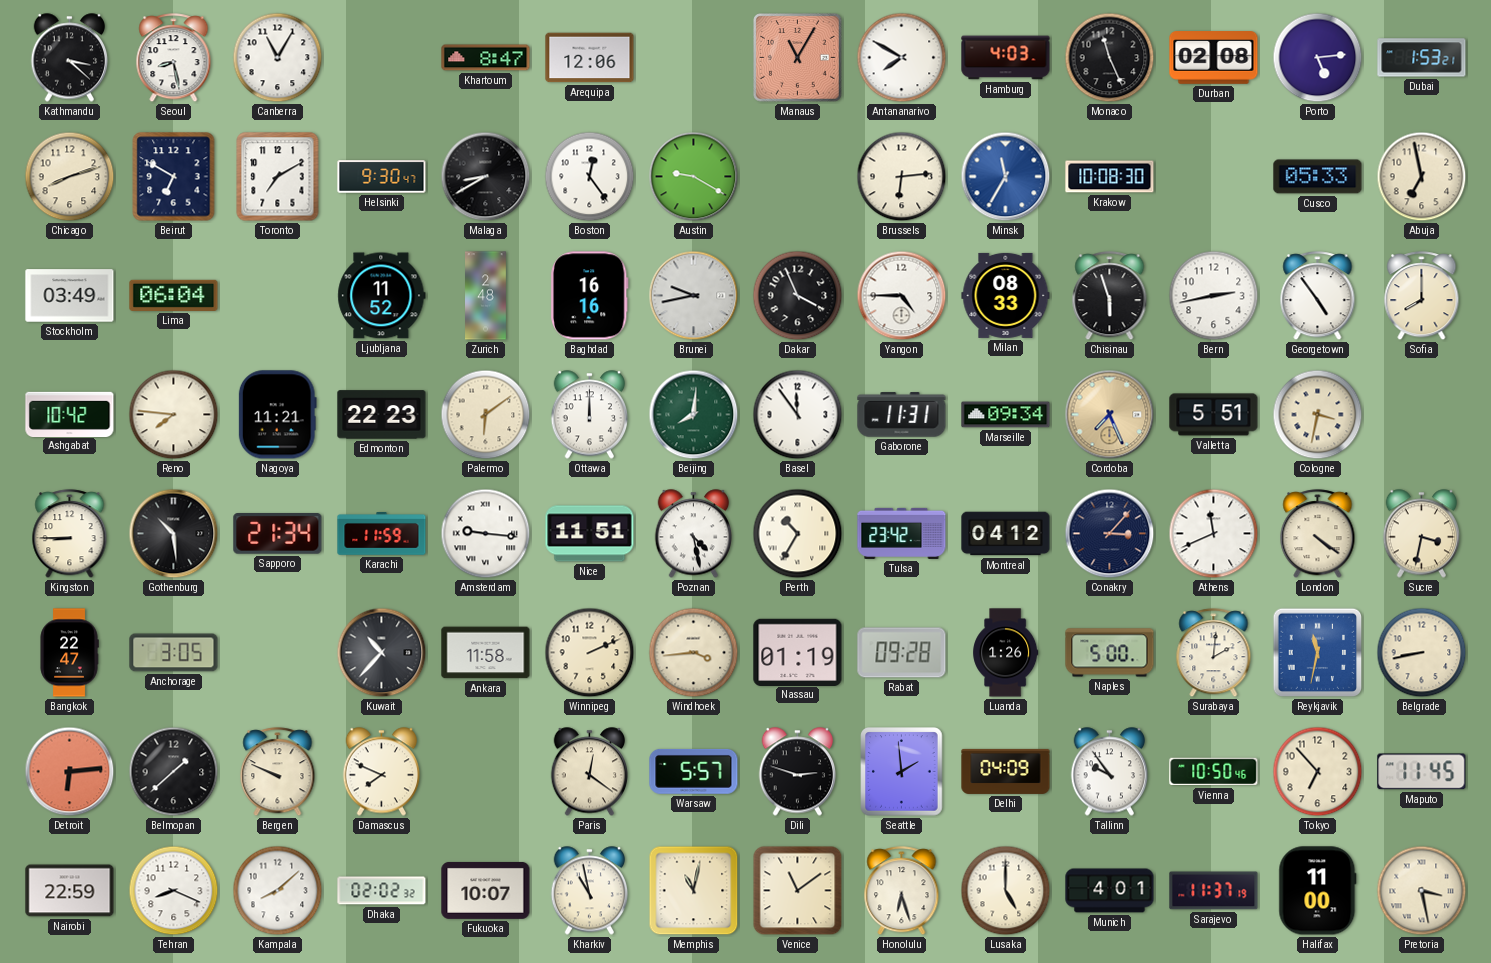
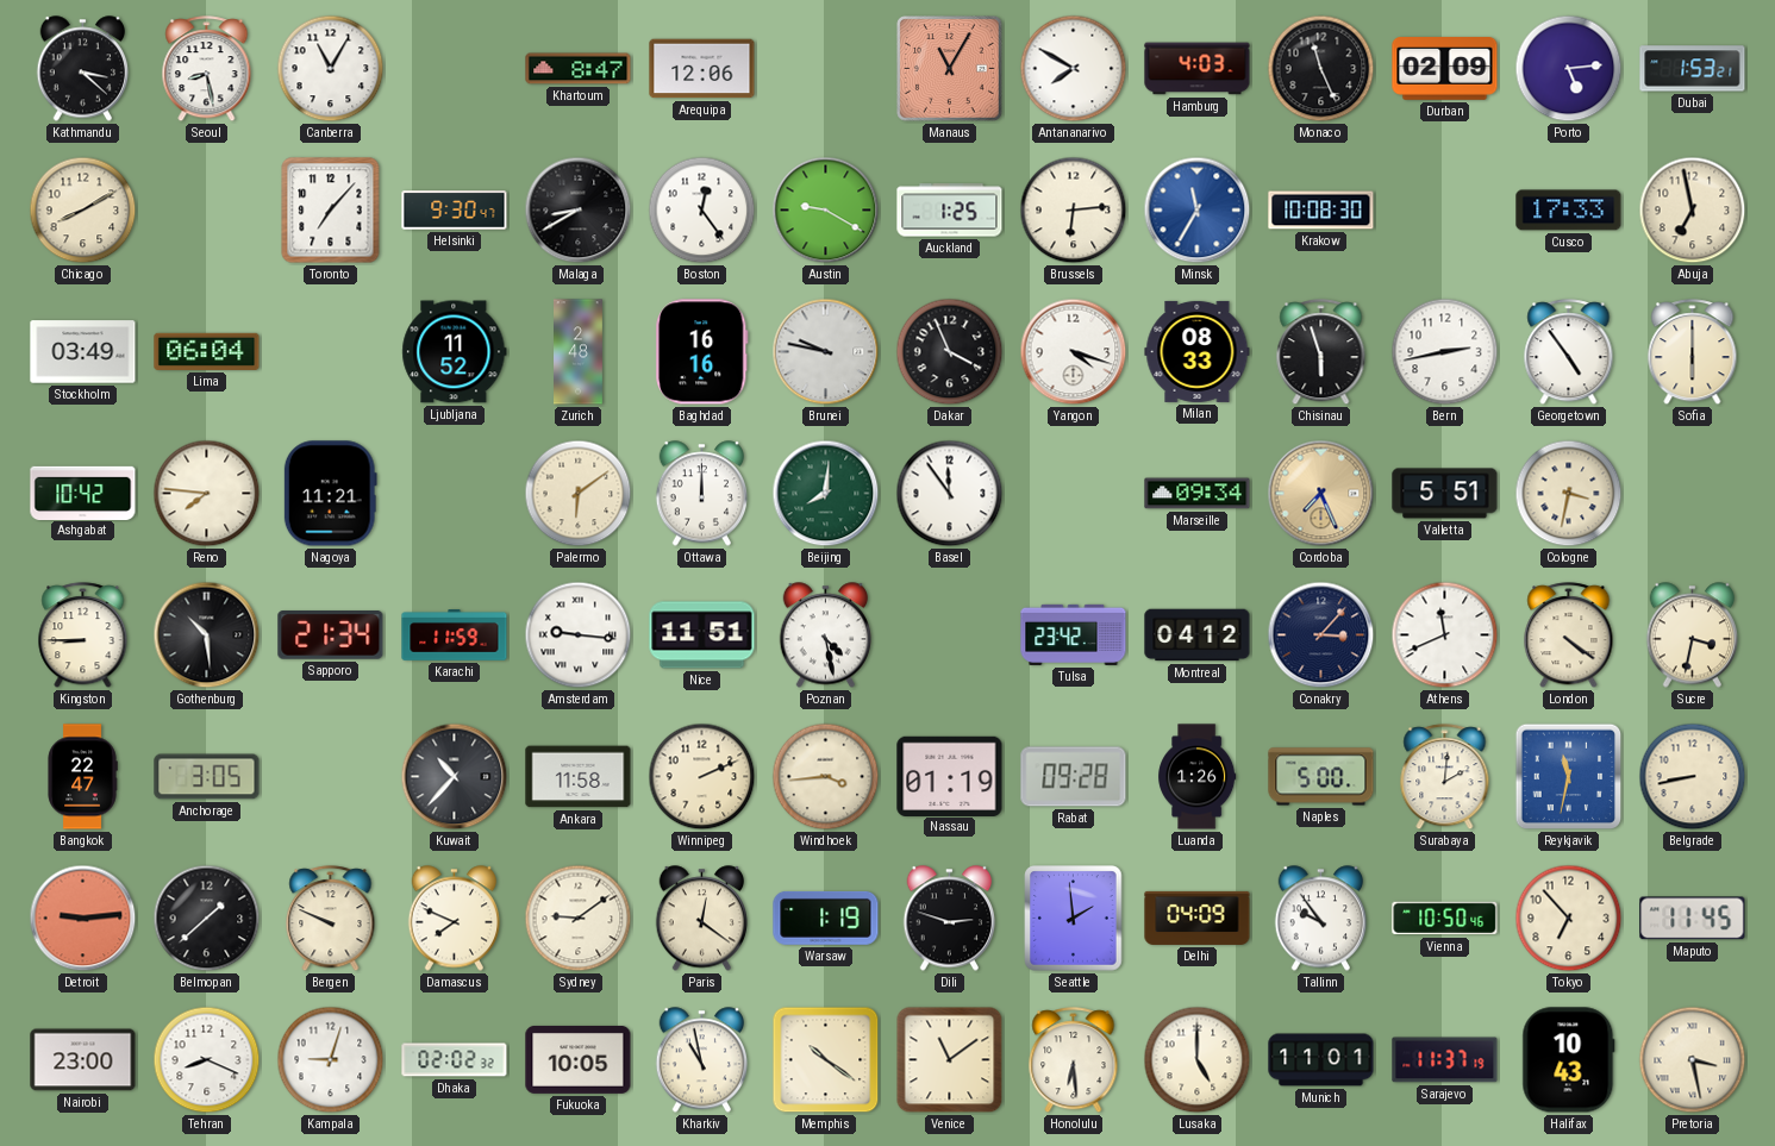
Durban: 02:08 -> 02:09 (1445, 69)
Chicago: 8:12 -> 8:10 (83, 211)
Beirut: 6:50 -> none (174, 177)
Toronto: 7:10 -> 7:07 (331, 211)
Auckland: none -> 1:25 (950, 211)
Cusco: 05:33 -> 17:33 (1569, 211)
Brunei: 9:43 -> 9:47 (826, 352)
Yangon: 4:45 -> 4:18 (1074, 352)
Sofia: 8:00 -> 6:00 (1693, 352)
Edmonton: 22:23 -> none (382, 415)
Gaborone: 11:31 -> none (902, 415)
Perth: 10:35 -> none (798, 534)
Detroit: 6:14 -> 9:14 (83, 919)
Sydney: none -> 9:09 (579, 919)
Warsaw: 5:57 -> 1:19 (826, 918)
Nairobi: 22:59 -> 23:00 (83, 1060)
Kampala: 8:08 -> 9:03 (331, 1060)
Fukuoka: 10:07 -> 10:05 (579, 1059)
Memphis: 11:02 -> 10:21 (826, 1060)
Honolulu: 6:27 -> 6:29 (1074, 1060)
Munich: 4:01 -> 11:01 (1321, 1060)
Halifax: 11:00 -> 10:43 (1569, 1060)
